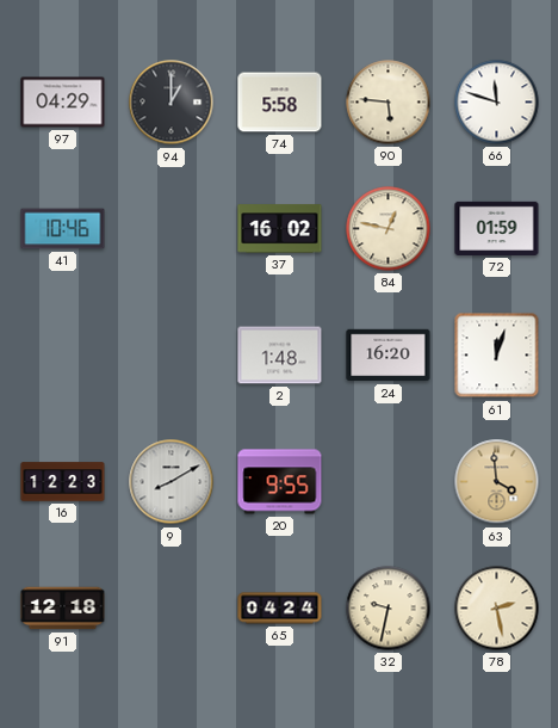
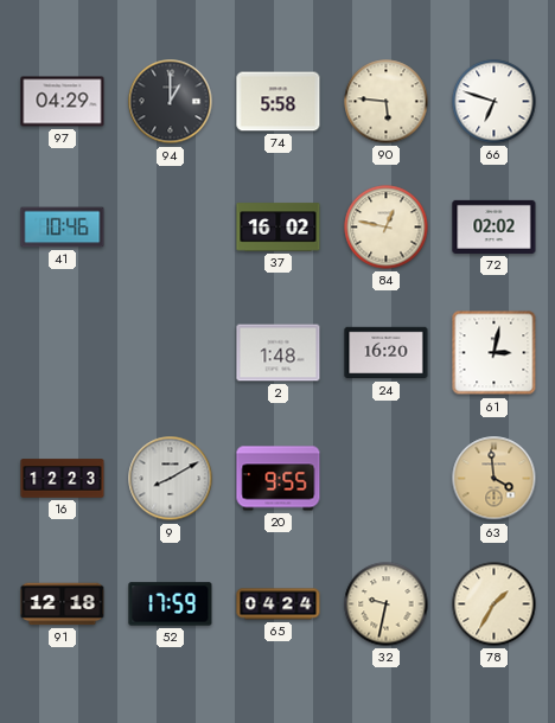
66: 11:48 -> 6:48 (495, 102)
72: 01:59 -> 02:02 (495, 226)
61: 12:03 -> 3:02 (495, 353)
52: none -> 17:59 (171, 604)
78: 2:28 -> 1:35 (495, 604)
